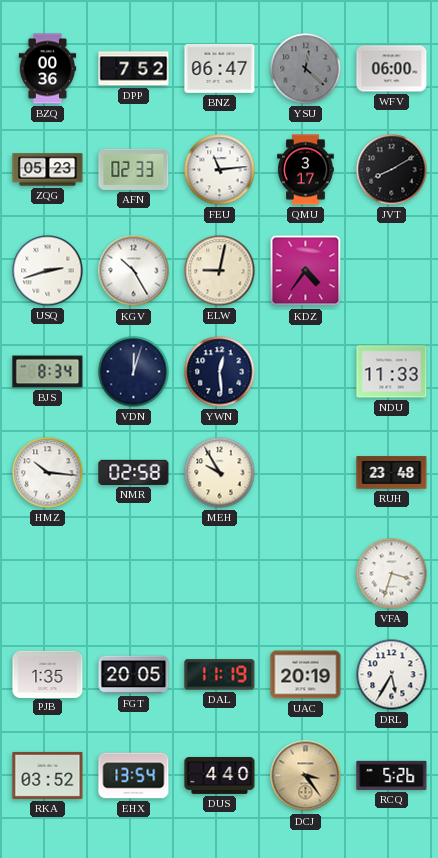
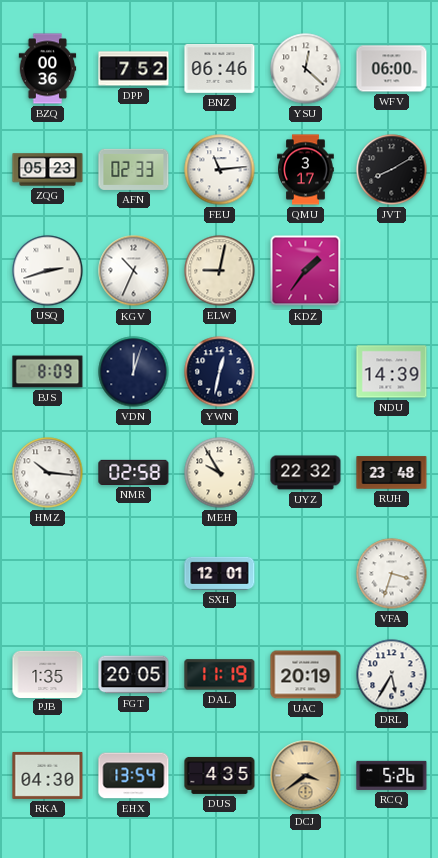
BNZ: 06:47 -> 06:46 (220, 68)
YSU dial: grey -> white (306, 69)
KGV: 10:25 -> 10:34 (134, 271)
KDZ: 4:36 -> 1:36 (306, 271)
BJS: 8:34 -> 8:09 (48, 372)
YWN: 12:29 -> 12:32 (220, 372)
NDU: 11:33 -> 14:39 (392, 372)
UYZ: none -> 22:32 (306, 473)
SXH: none -> 12:01 (220, 573)
RKA: 03:52 -> 04:30 (48, 775)
DUS: 4:40 -> 4:35 (220, 775)
DCJ: 3:24 -> 3:39 (306, 776)
